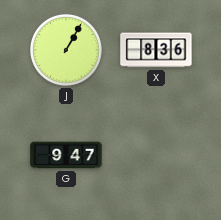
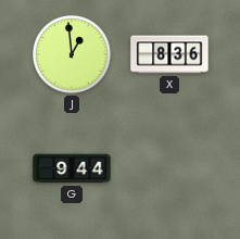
J: 1:05 -> 12:59 (72, 54)
G: 9:47 -> 9:44 (72, 168)
